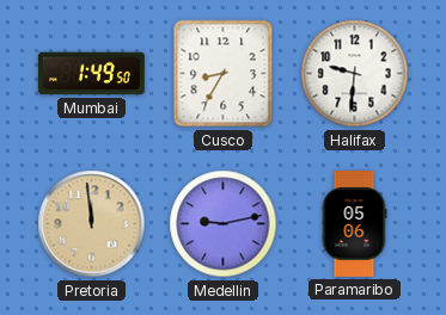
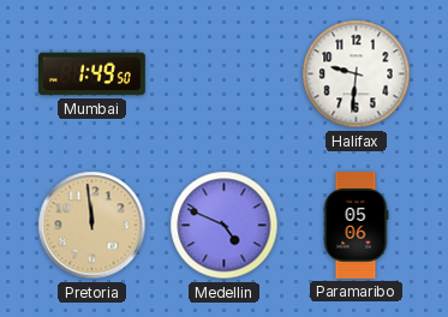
Cusco: 8:35 -> none (224, 74)
Medellin: 9:13 -> 4:49 (225, 226)
